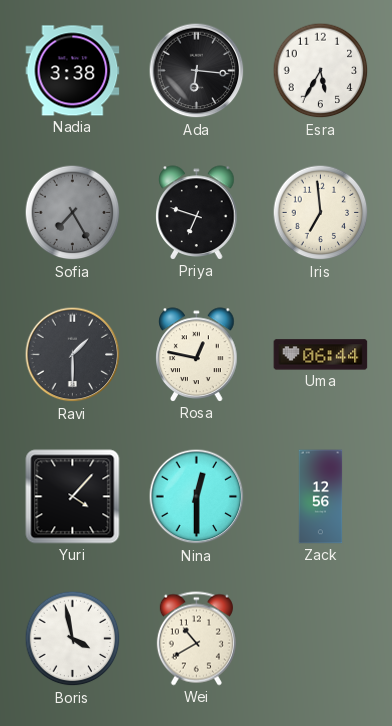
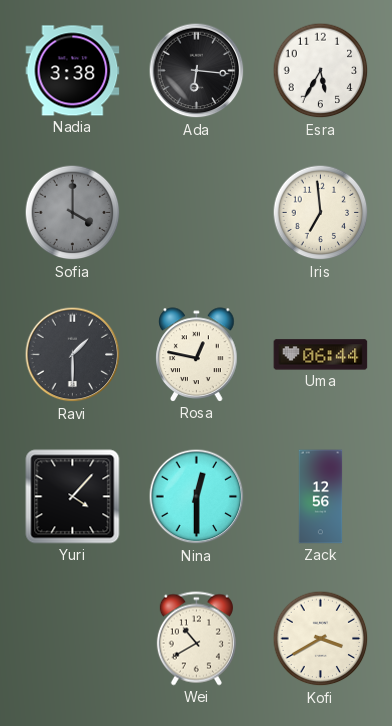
Sofia: 7:25 -> 4:00 (73, 213)
Priya: 6:48 -> none (197, 213)
Boris: 3:58 -> none (73, 639)
Kofi: none -> 3:40 (321, 639)
